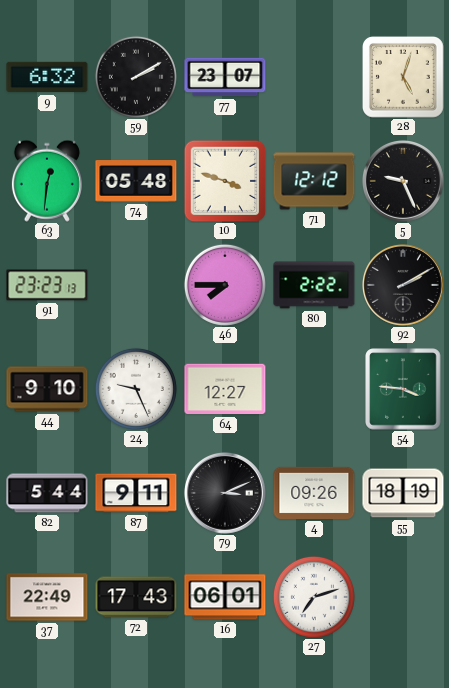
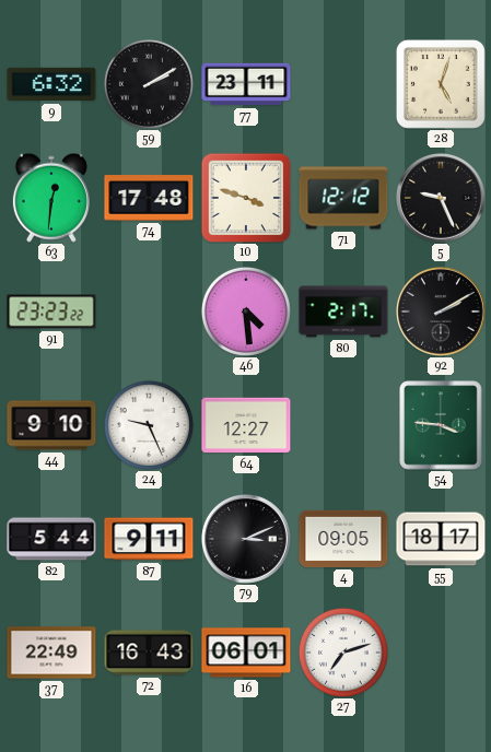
77: 23:07 -> 23:11 (246, 84)
74: 05:48 -> 17:48 (149, 198)
91: 23:23:13 -> 23:23:22 (51, 312)
46: 7:45 -> 4:29 (246, 312)
80: 2:22 -> 2:17 (343, 312)
4: 09:26 -> 09:05 (343, 539)
55: 18:19 -> 18:17 (441, 539)
72: 17:43 -> 16:43 (149, 653)
